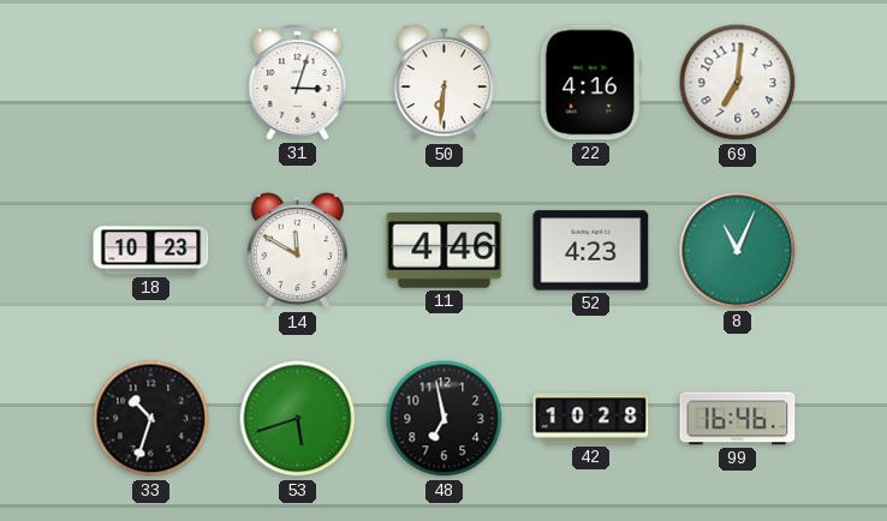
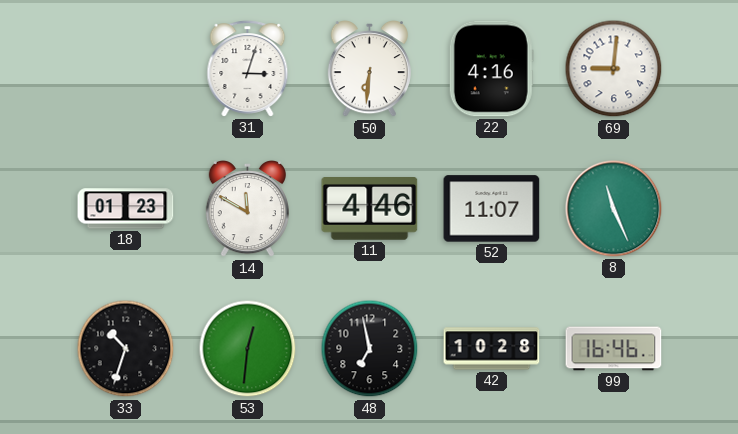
69: 7:01 -> 9:01 (614, 69)
18: 10:23 -> 01:23 (126, 209)
52: 4:23 -> 11:07 (492, 209)
8: 11:04 -> 11:26 (614, 209)
53: 5:42 -> 12:31 (248, 349)
